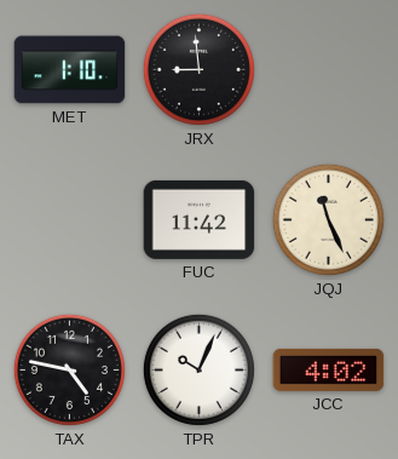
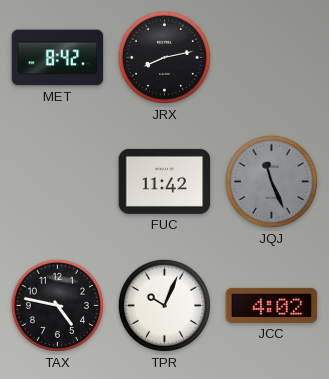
MET: 1:10 -> 8:42 (58, 58)
JRX: 8:59 -> 8:13 (164, 57)
JQJ dial: cream -> grey (271, 181)
